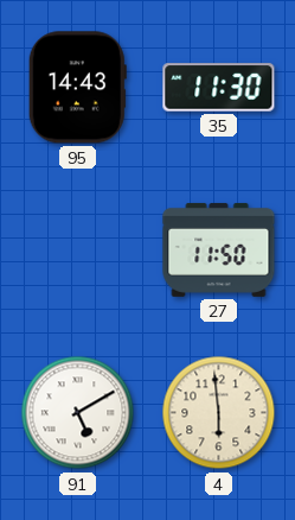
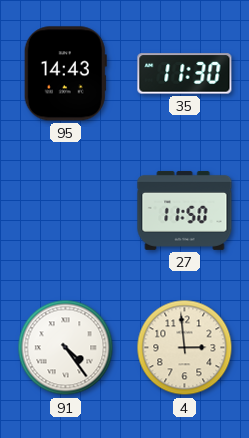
91: 5:10 -> 4:24 (66, 348)
4: 5:59 -> 2:59 (185, 348)
